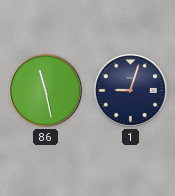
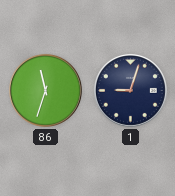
86: 11:28 -> 11:33 (45, 90)
